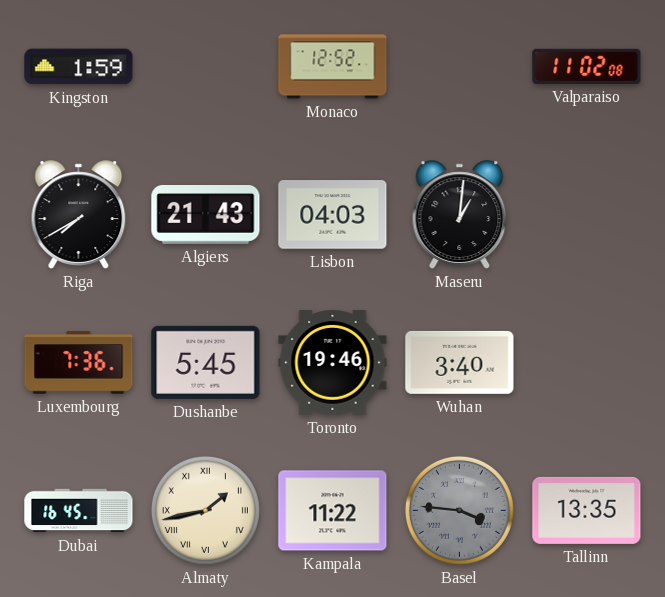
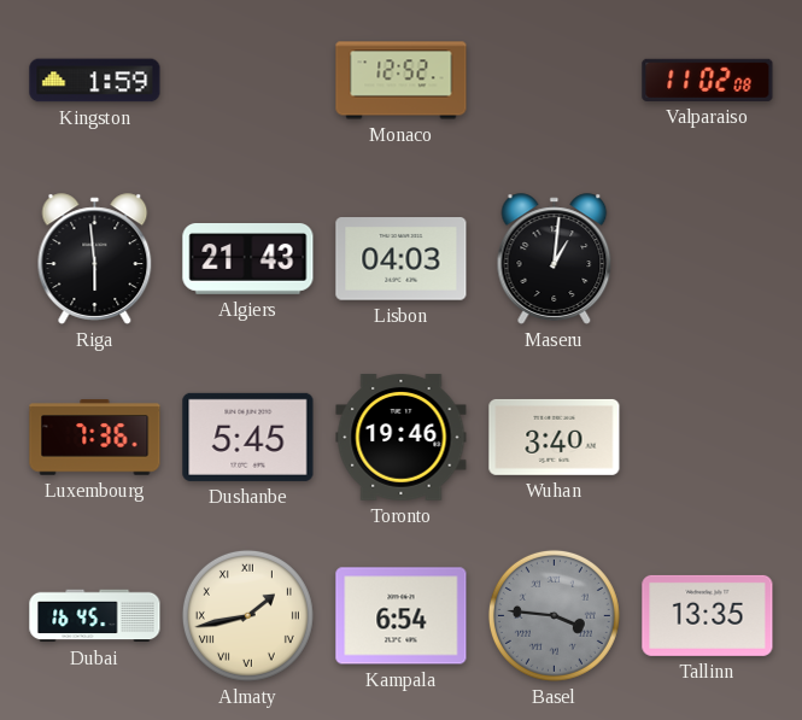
Riga: 7:40 -> 5:59 (95, 259)
Kampala: 11:22 -> 6:54 (402, 616)
